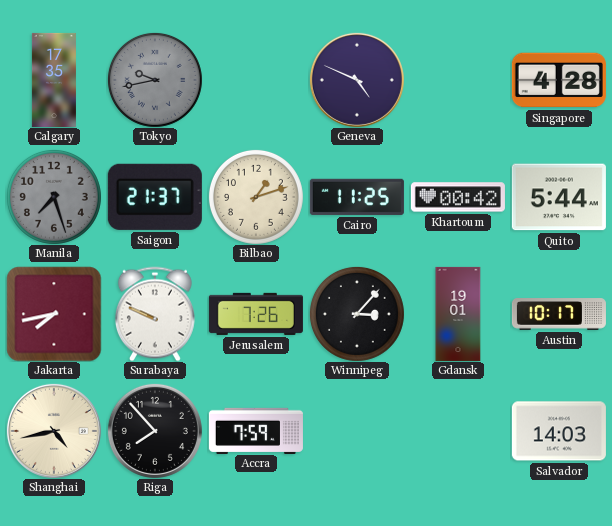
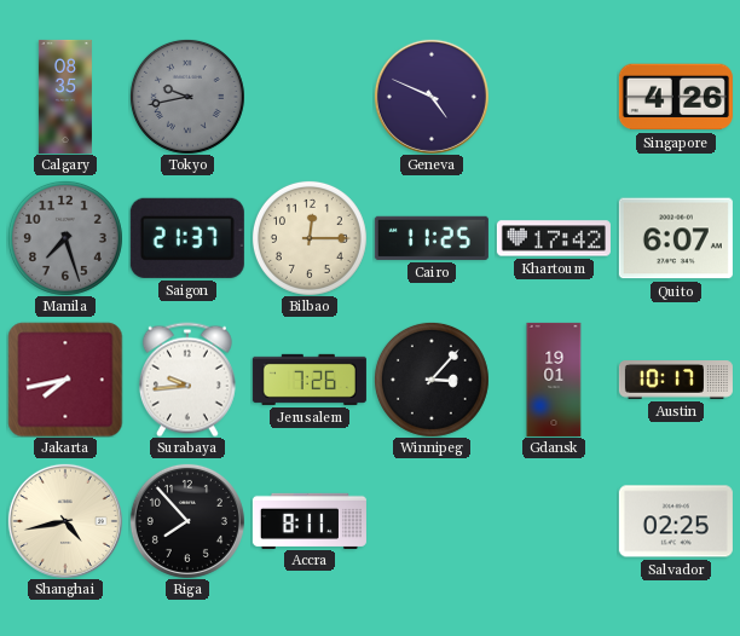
Calgary: 17:35 -> 08:35 (65, 97)
Singapore: 4:28 -> 4:26 (676, 97)
Bilbao: 1:12 -> 12:15 (310, 238)
Khartoum: 00:42 -> 17:42 (554, 238)
Quito: 5:44 -> 6:07 (676, 238)
Surabaya: 9:49 -> 9:44 (187, 380)
Accra: 7:59 -> 8:11 (310, 520)
Salvador: 14:03 -> 02:25 (676, 521)
